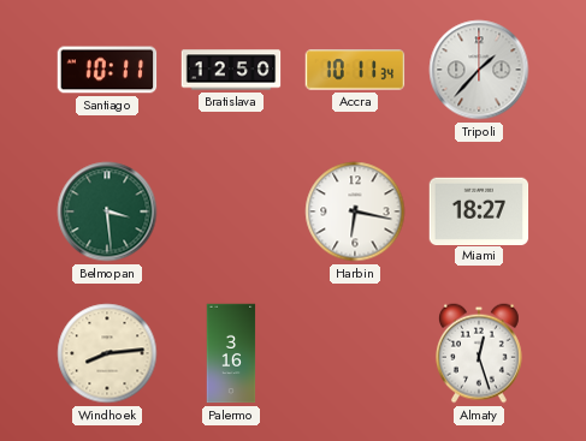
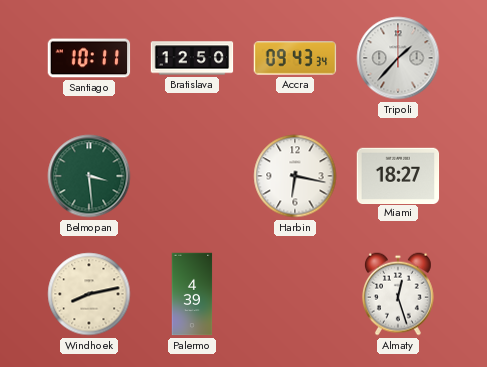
Accra: 10:11 -> 09:43 (295, 58)
Windhoek: 8:14 -> 8:13 (89, 294)
Palermo: 3:16 -> 4:39 (192, 294)
